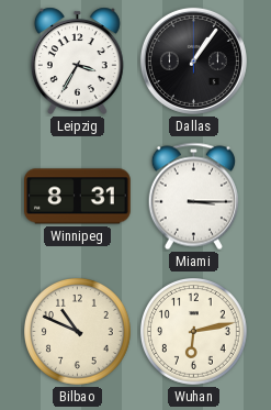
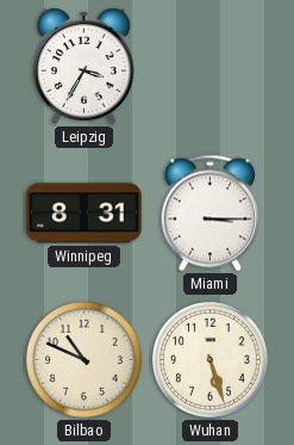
Dallas: 1:06 -> none (193, 60)
Wuhan: 6:13 -> 5:27 (211, 360)
